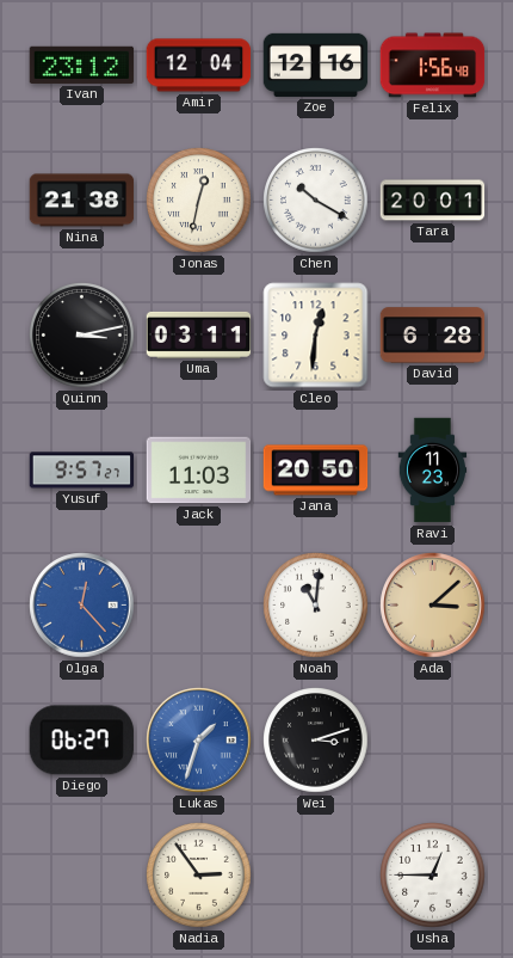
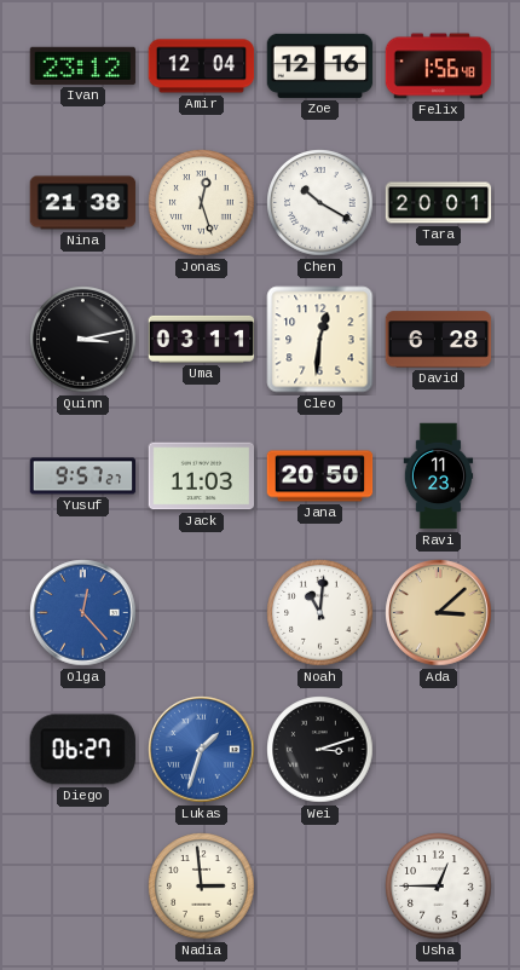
Jonas: 12:32 -> 12:27 (202, 203)
Nadia: 2:54 -> 2:59 (202, 887)
